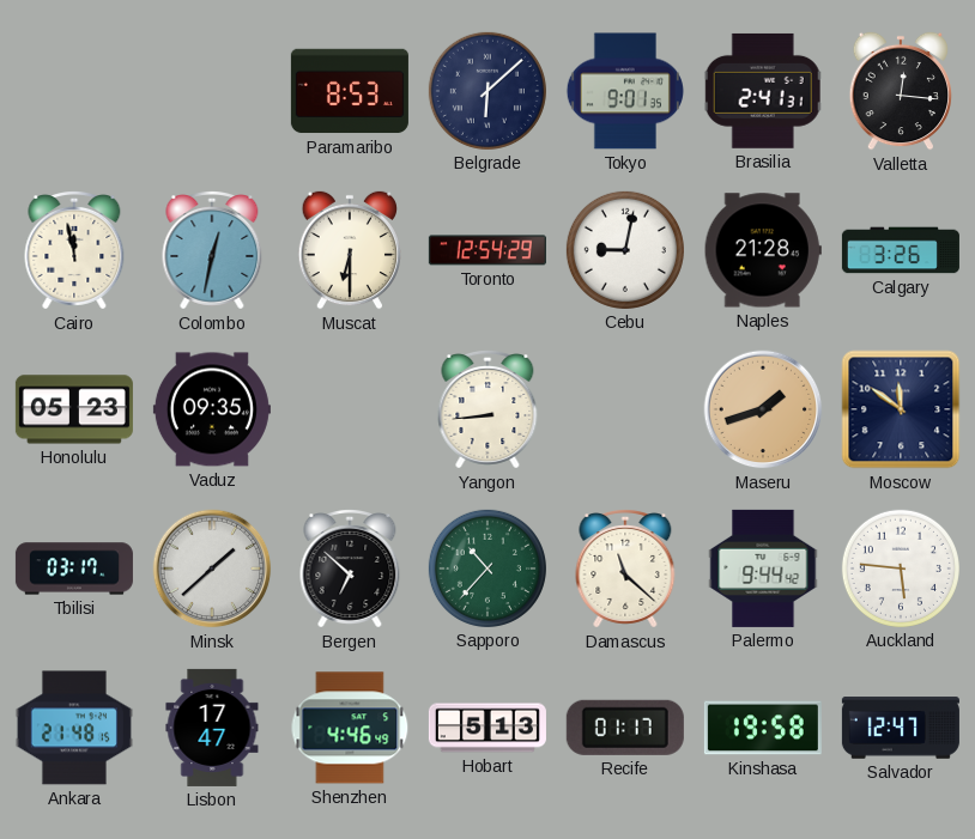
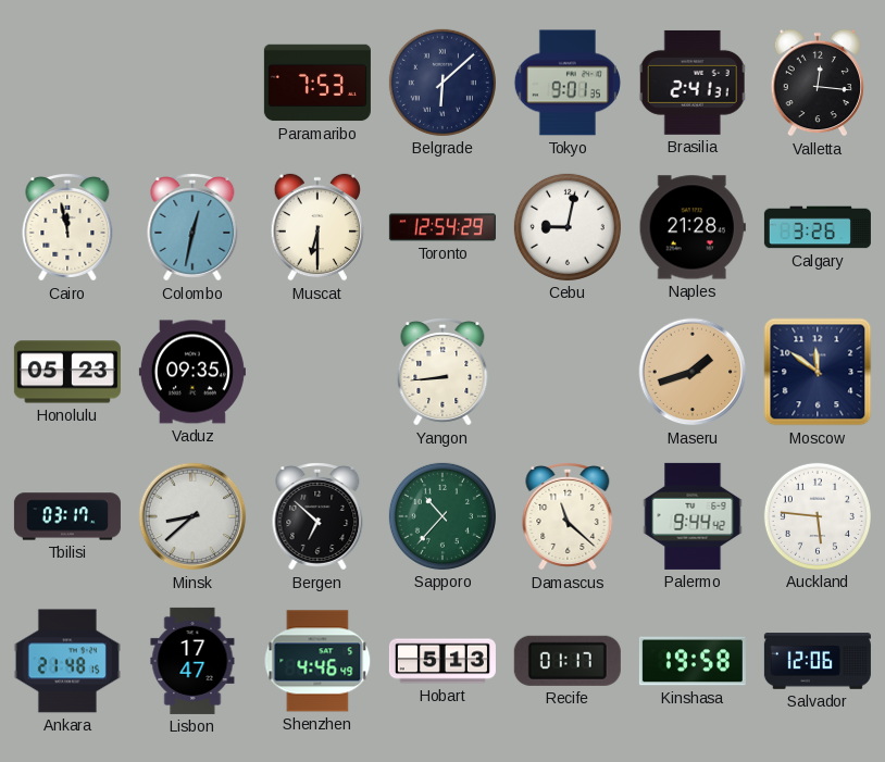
Paramaribo: 8:53 -> 7:53 (317, 83)
Minsk: 1:38 -> 8:38 (192, 516)
Salvador: 12:47 -> 12:06 (818, 661)
